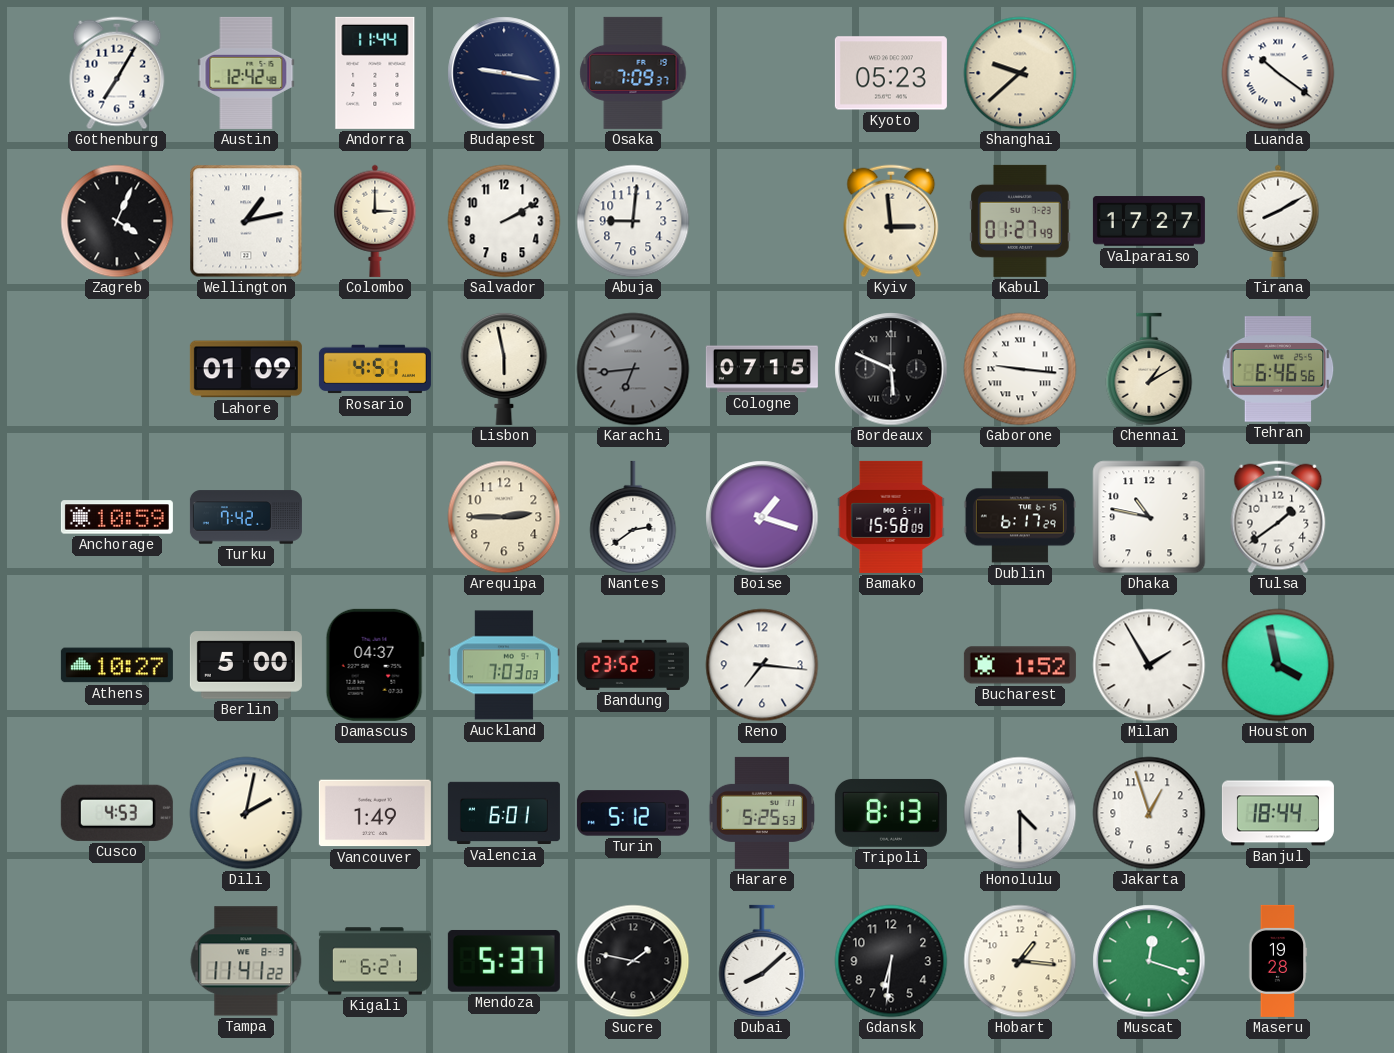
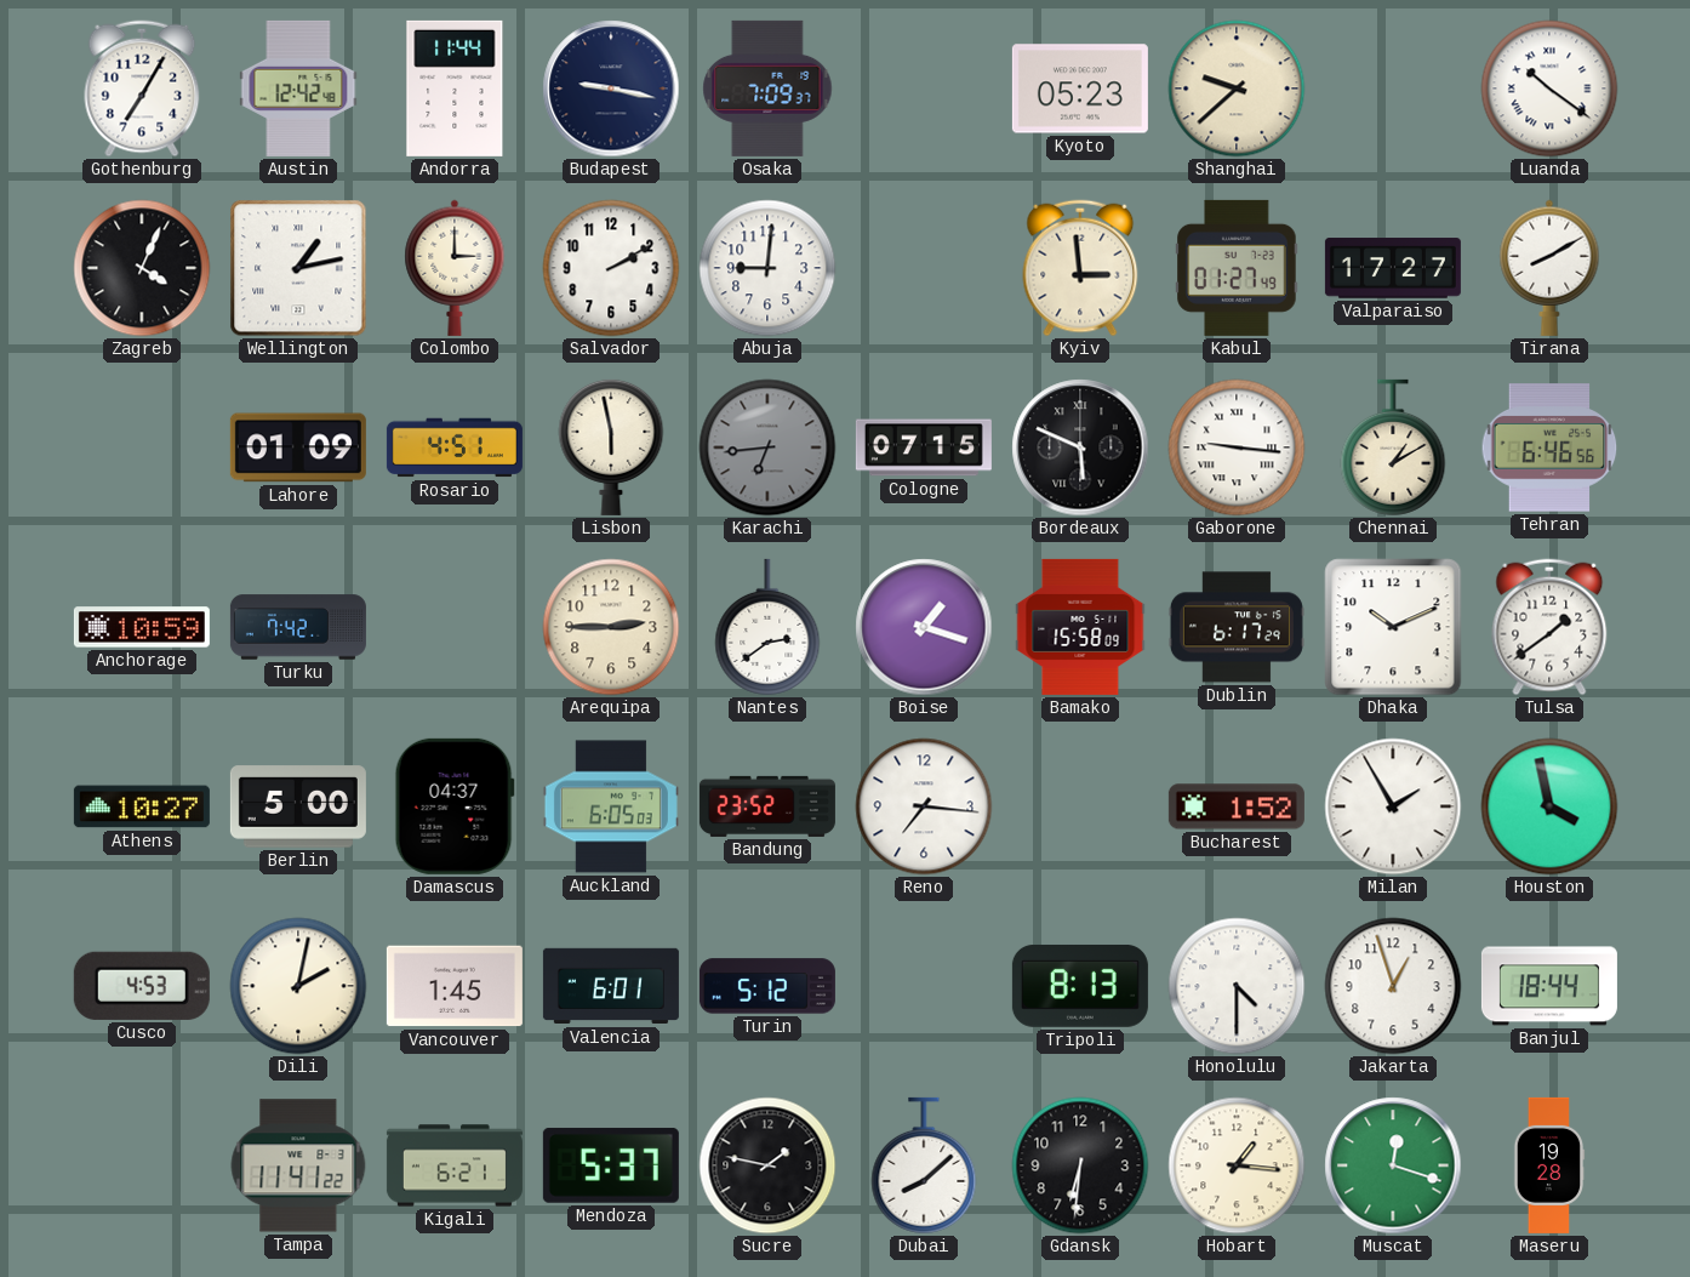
Dhaka: 10:47 -> 10:11 (1393, 627)
Auckland: 7:03 -> 6:05 (611, 806)
Vancouver: 1:49 -> 1:45 (455, 986)
Harare: 5:25 -> none (761, 813)
